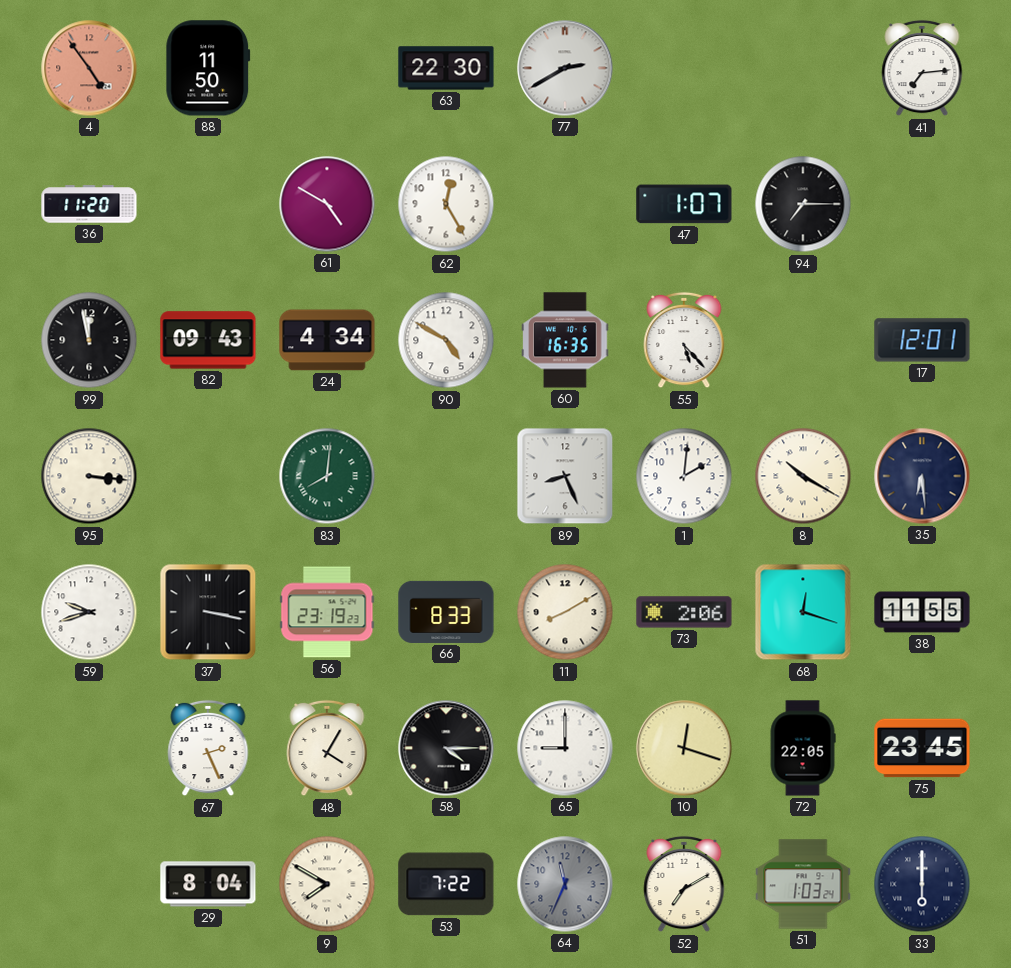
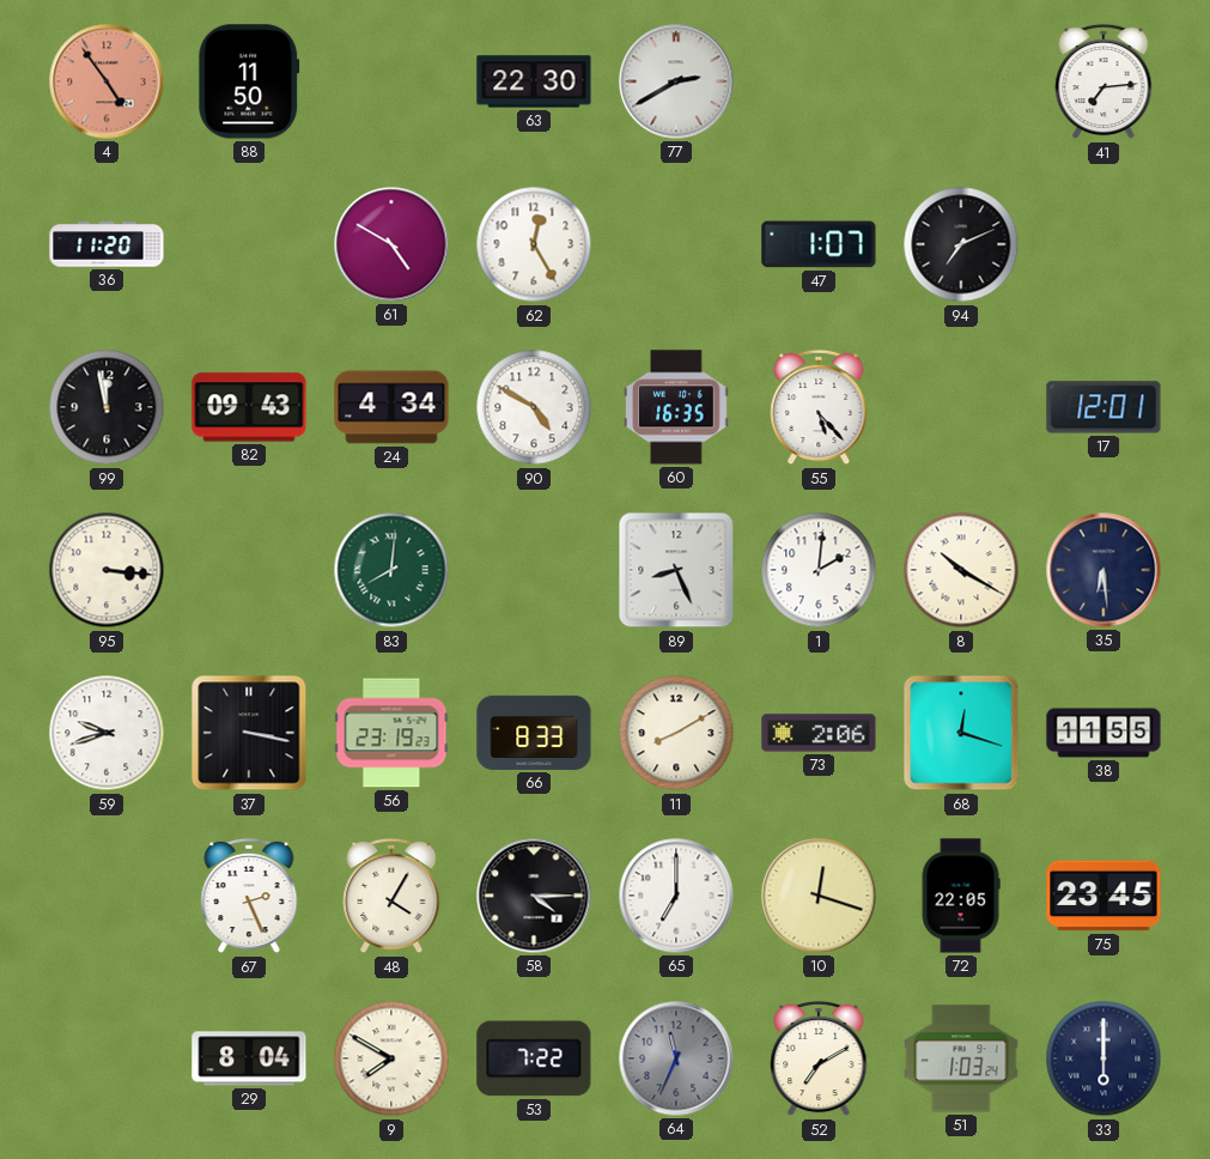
94: 7:15 -> 7:11 (961, 244)
65: 9:00 -> 7:00 (676, 896)
